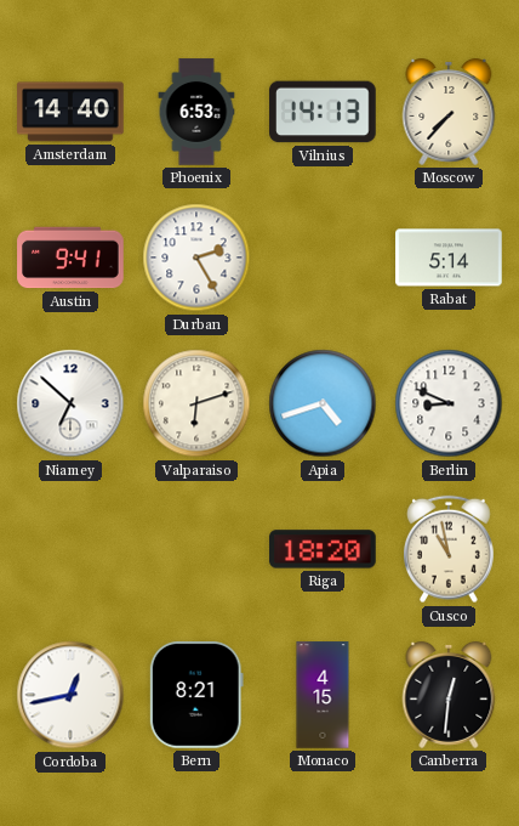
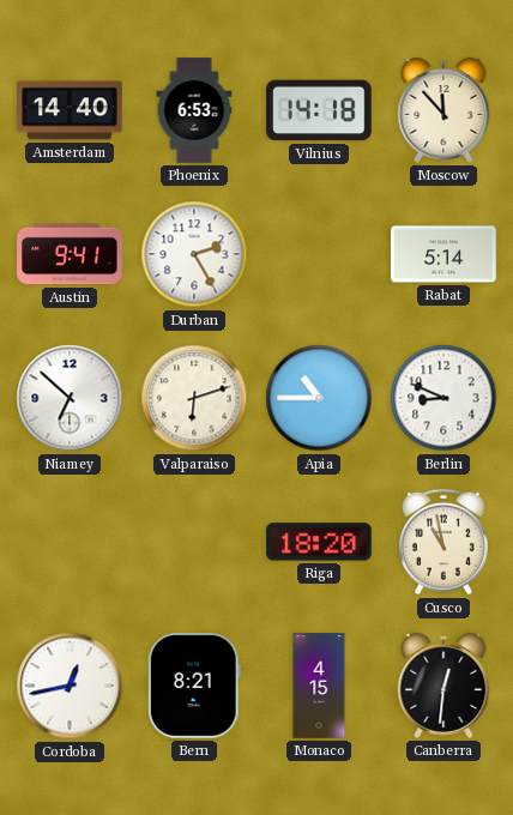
Vilnius: 14:13 -> 14:18 (319, 110)
Moscow: 7:37 -> 11:53 (443, 110)
Apia: 4:42 -> 10:45 (319, 398)
